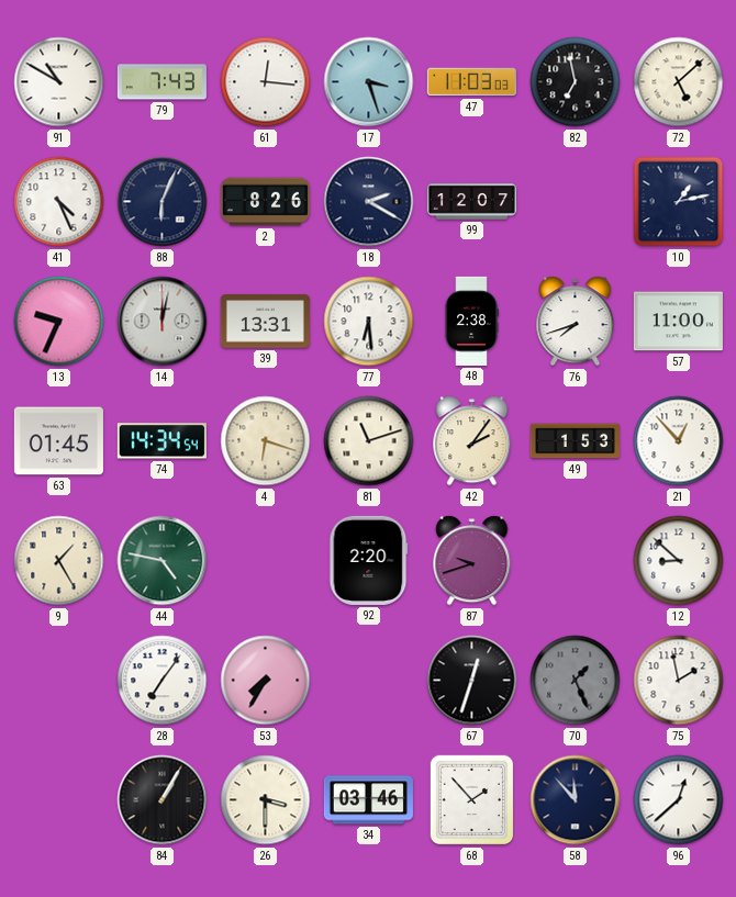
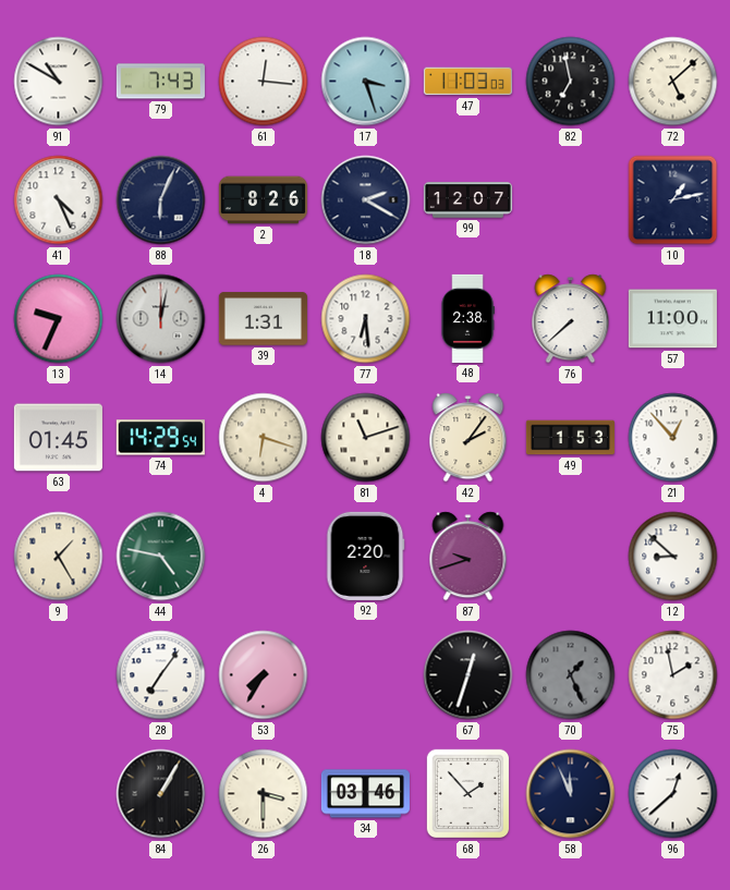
39: 13:31 -> 1:31 (263, 319)
76: 7:42 -> 7:38 (571, 319)
74: 14:34 -> 14:29 (160, 438)
58: 11:53 -> 11:56 (571, 794)
